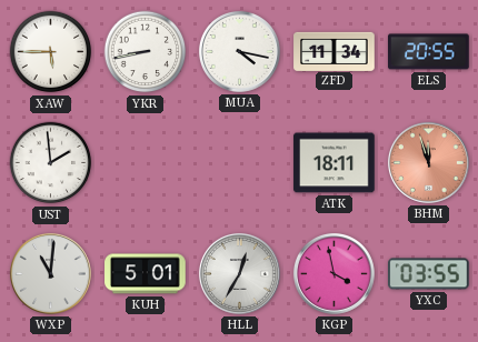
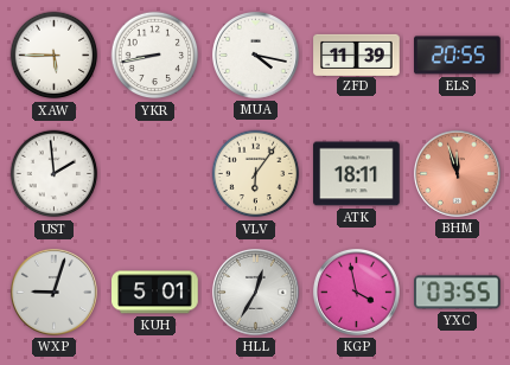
ZFD: 11:34 -> 11:39 (357, 55)
VLV: none -> 6:06 (256, 174)
WXP: 11:01 -> 9:03 (53, 292)
